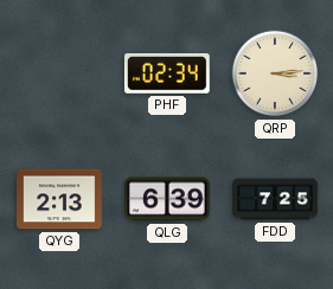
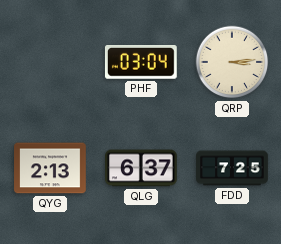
PHF: 02:34 -> 03:04 (141, 63)
QLG: 6:39 -> 6:37 (142, 168)
